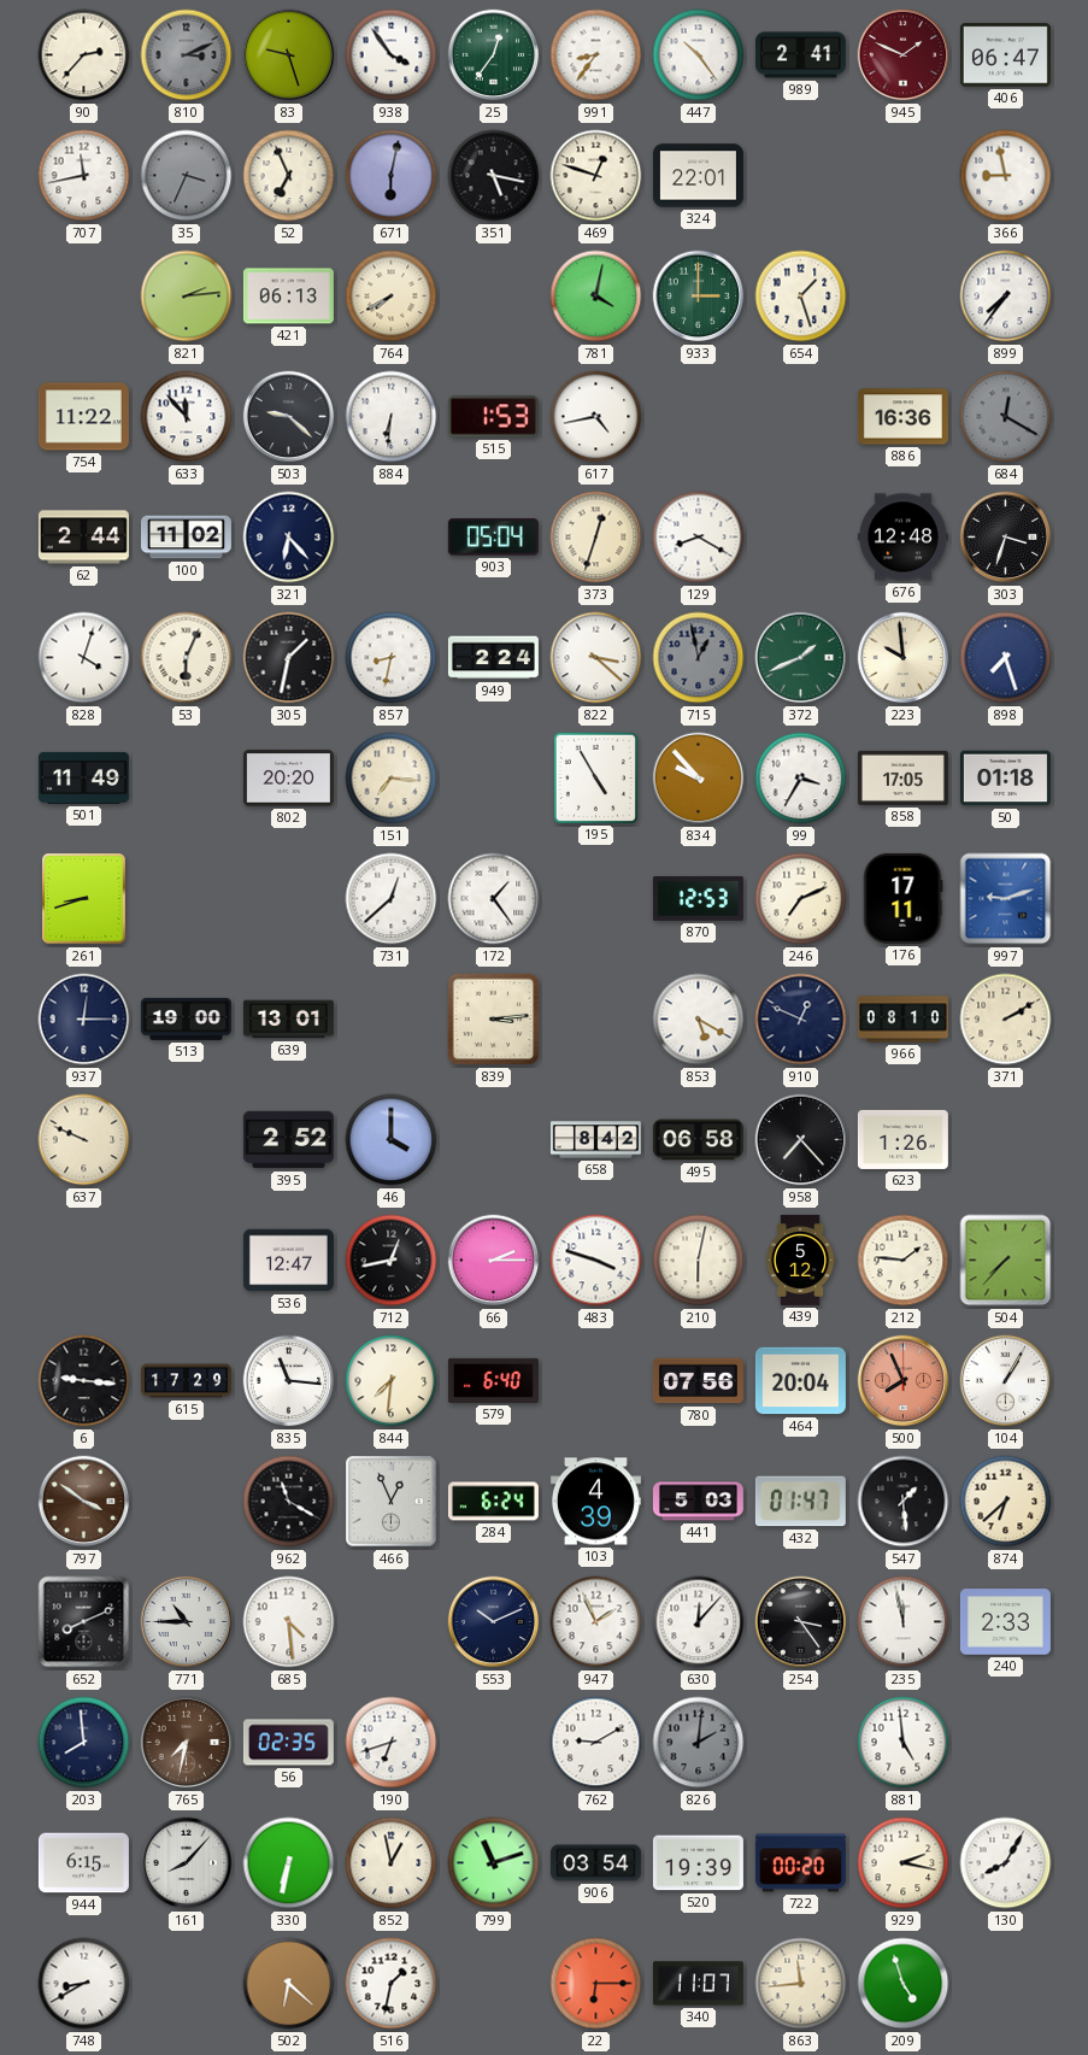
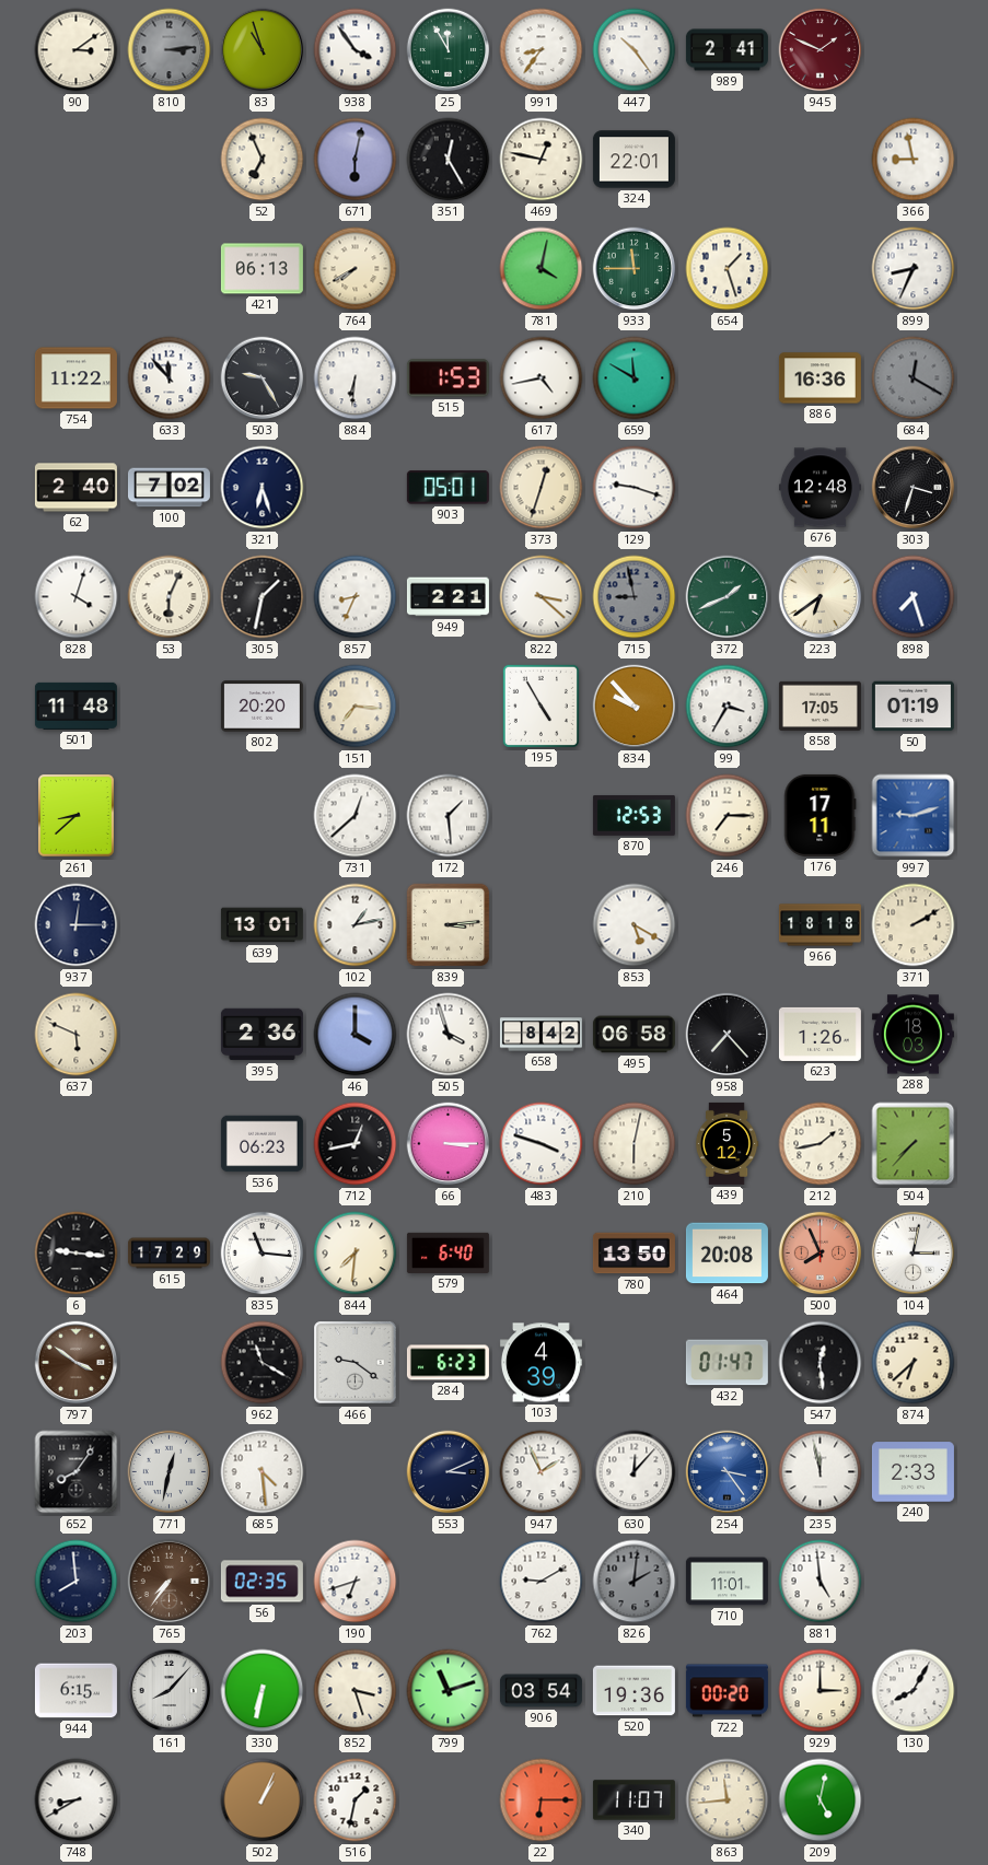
90: 2:37 -> 3:09 (77, 50)
810: 3:11 -> 3:14 (170, 50)
83: 9:27 -> 10:57 (263, 50)
25: 12:36 -> 11:55 (449, 50)
406: 06:47 -> none (1005, 55)
707: 11:43 -> none (84, 176)
35: 3:34 -> none (187, 176)
351: 5:17 -> 12:25 (449, 160)
469: 12:48 -> 12:47 (542, 160)
821: 2:14 -> none (187, 296)
933: 3:00 -> 11:45 (635, 269)
899: 7:36 -> 8:34 (914, 269)
503: 9:22 -> 9:25 (263, 378)
659: none -> 11:50 (635, 378)
62: 2:44 -> 2:40 (75, 488)
100: 11:02 -> 7:02 (168, 488)
321: 6:23 -> 6:27 (263, 488)
903: 05:04 -> 05:01 (447, 488)
129: 8:20 -> 9:18 (635, 488)
857: 8:32 -> 8:34 (356, 597)
949: 2:24 -> 2:21 (447, 597)
715: 12:58 -> 8:58 (635, 597)
223: 9:59 -> 6:39 (821, 597)
501: 11:49 -> 11:48 (75, 706)
50: 01:18 -> 01:19 (913, 707)
261: 8:42 -> 8:38 (77, 816)
172: 1:24 -> 1:29 (449, 816)
246: 7:11 -> 7:15 (728, 816)
513: 19:00 -> none (186, 1018)
102: none -> 1:13 (356, 925)
910: 12:49 -> none (801, 1020)
966: 08:10 -> 18:18 (820, 925)
637: 9:49 -> 5:49 (77, 1035)
395: 2:52 -> 2:36 (261, 1035)
505: none -> 3:57 (449, 1035)
288: none -> 18:03 (913, 1035)
536: 12:47 -> 06:23 (261, 1144)
66: 2:15 -> 3:15 (449, 1144)
212: 1:46 -> 1:43 (821, 1144)
780: 07:56 -> 13:50 (634, 1254)
464: 20:04 -> 20:08 (727, 1254)
104: 1:05 -> 3:02 (914, 1254)
466: 12:56 -> 9:21 (356, 1363)
284: 6:24 -> 6:23 (447, 1363)
441: 5:03 -> none (698, 1502)
547: 1:29 -> 12:29 (821, 1363)
652: 8:11 -> 8:06 (77, 1472)
771: 10:45 -> 12:32 (170, 1472)
553: 10:11 -> 3:11 (449, 1472)
254 dial: black -> blue (728, 1472)
765: 7:32 -> 7:36 (170, 1582)
710: none -> 11:01 (727, 1582)
852: 12:58 -> 3:27 (356, 1691)
520: 19:39 -> 19:36 (634, 1691)
929: 2:17 -> 3:00 (821, 1691)
502: 6:22 -> 1:04 (263, 1800)
209: 4:57 -> 5:02 (821, 1800)
